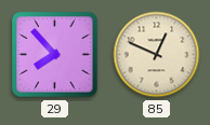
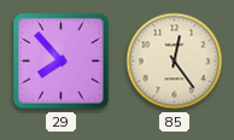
85: 12:49 -> 12:24 (175, 62)
